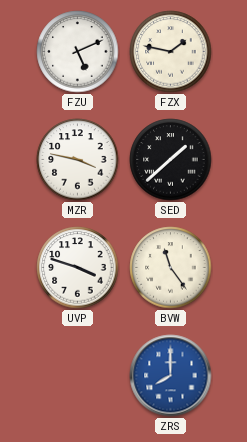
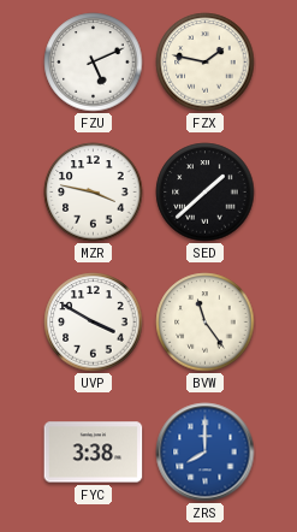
UVP: 3:48 -> 3:50 (94, 323)
FYC: none -> 3:38 (94, 453)
